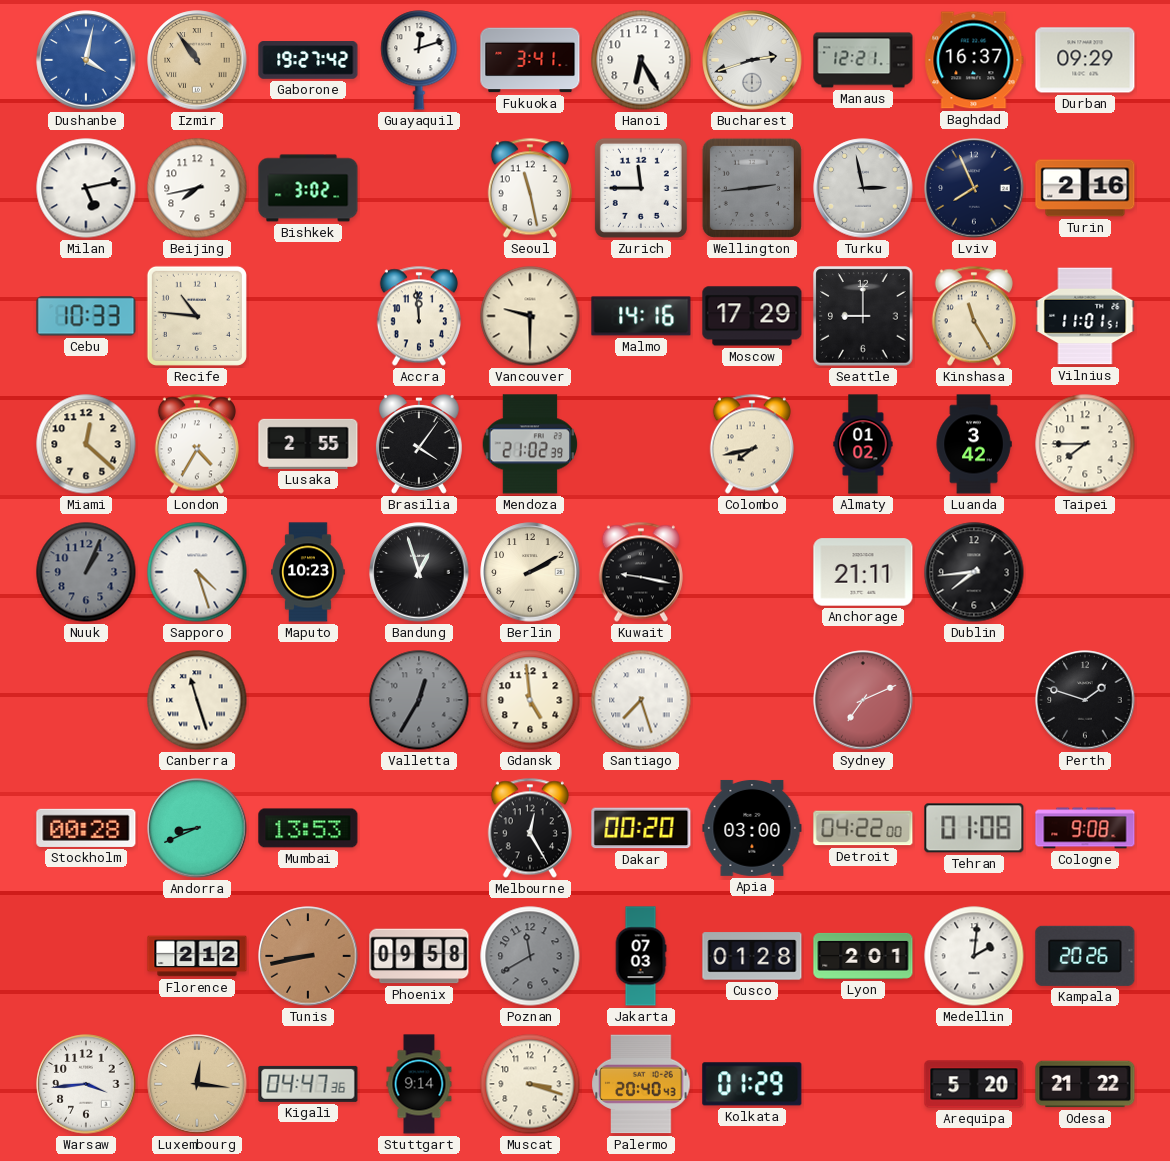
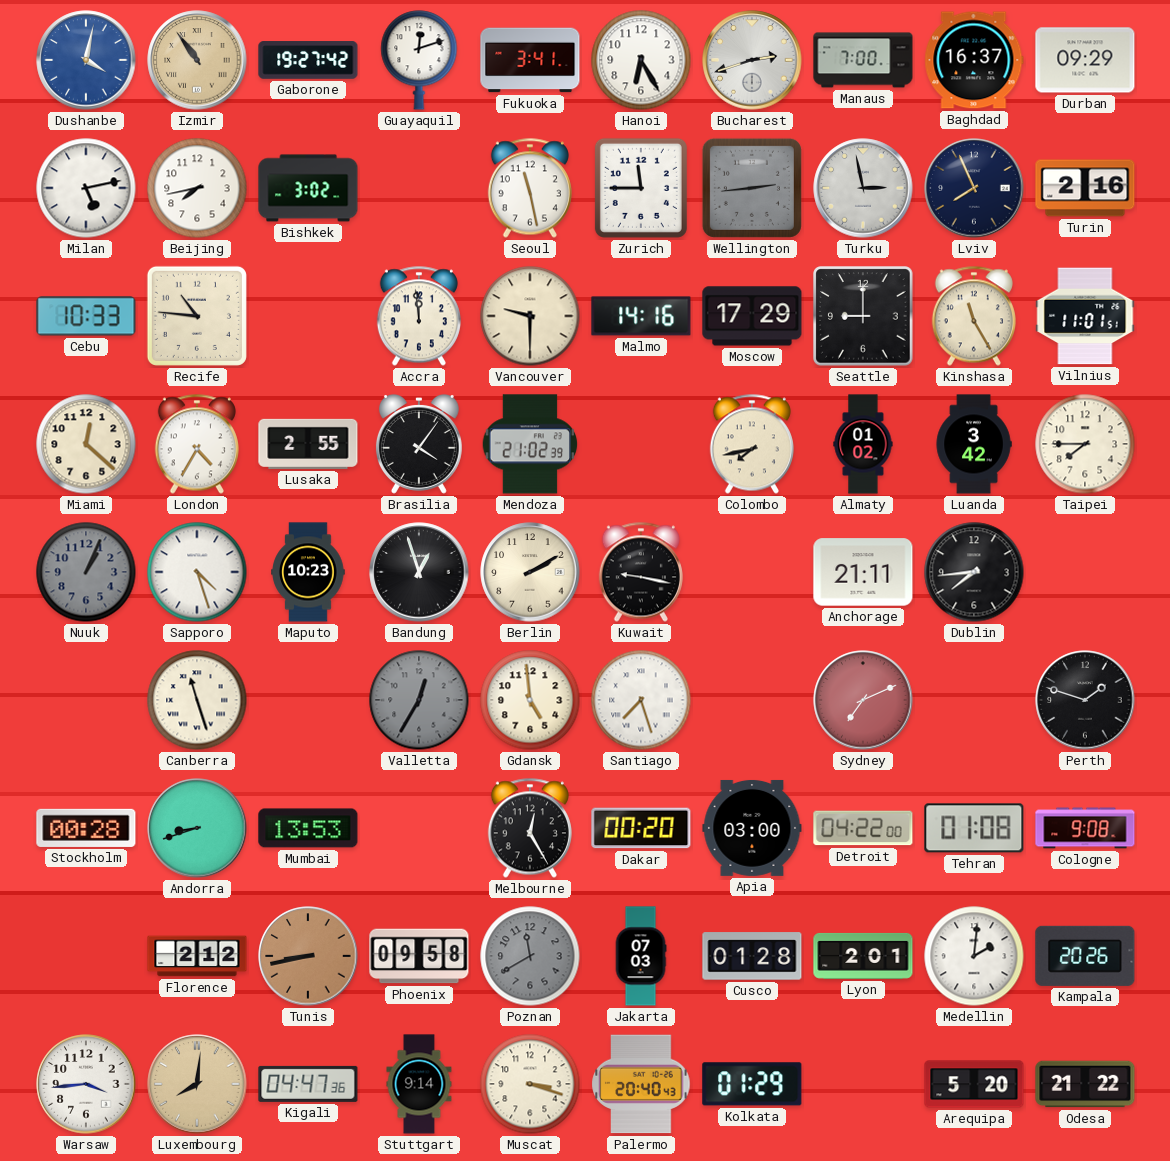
Manaus: 12:21 -> 7:00 (863, 60)
Andorra: 8:41 -> 8:42 (197, 828)
Luxembourg: 12:16 -> 8:01 (197, 1084)
